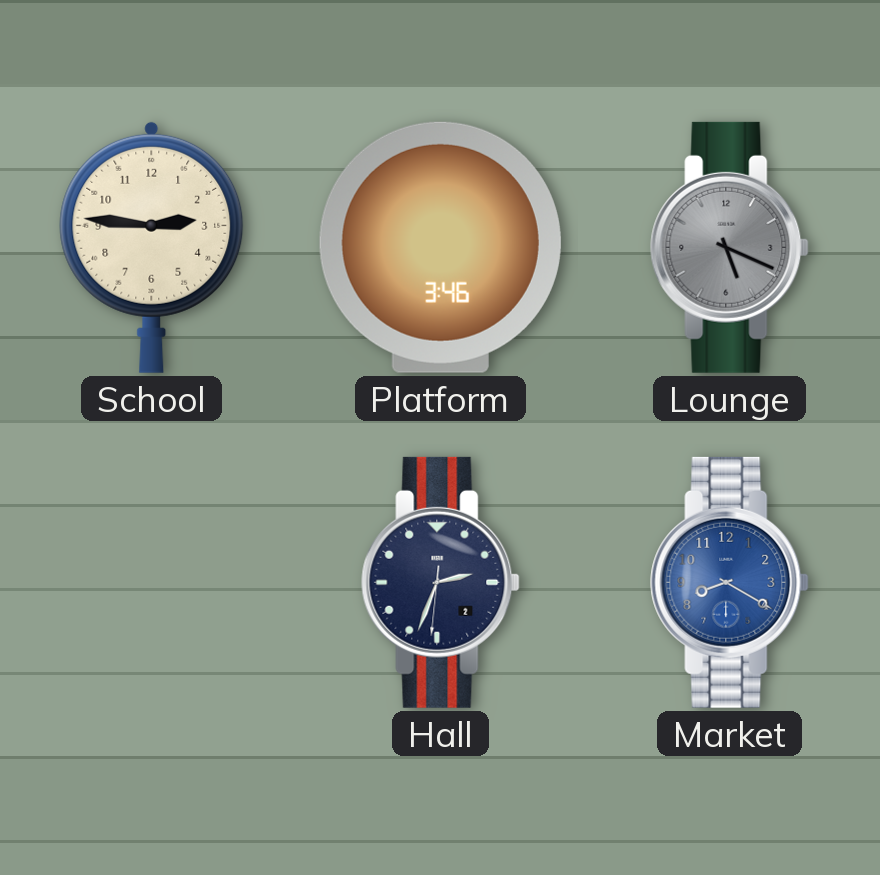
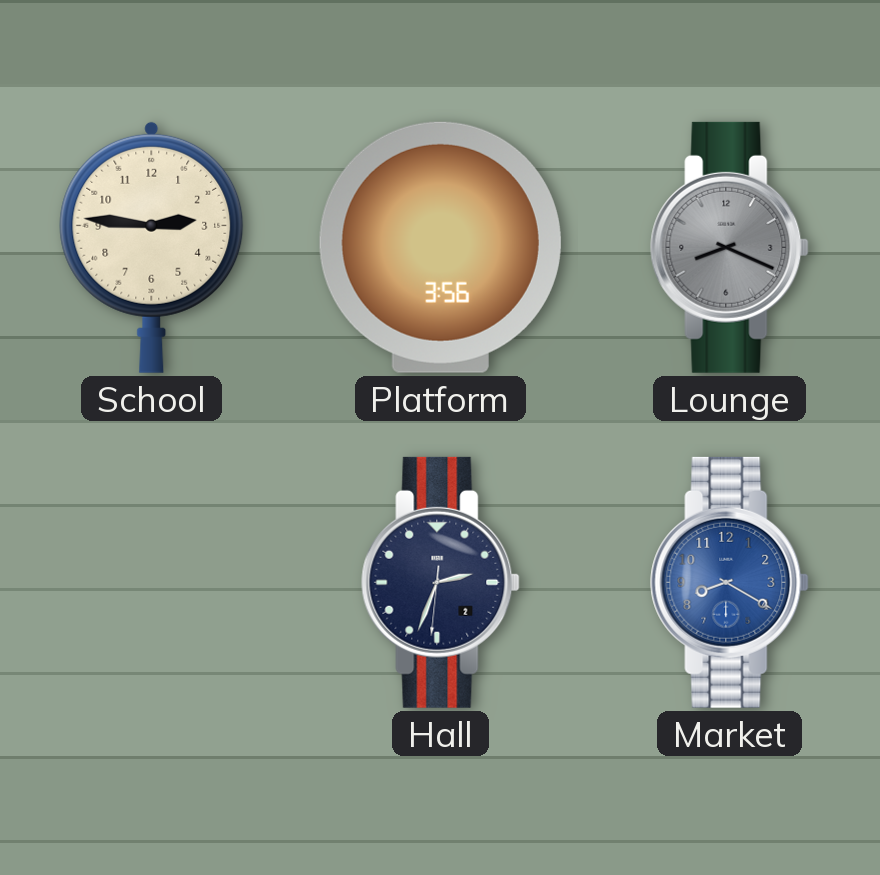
Platform: 3:46 -> 3:56 (440, 247)
Lounge: 5:19 -> 8:19 (730, 247)
